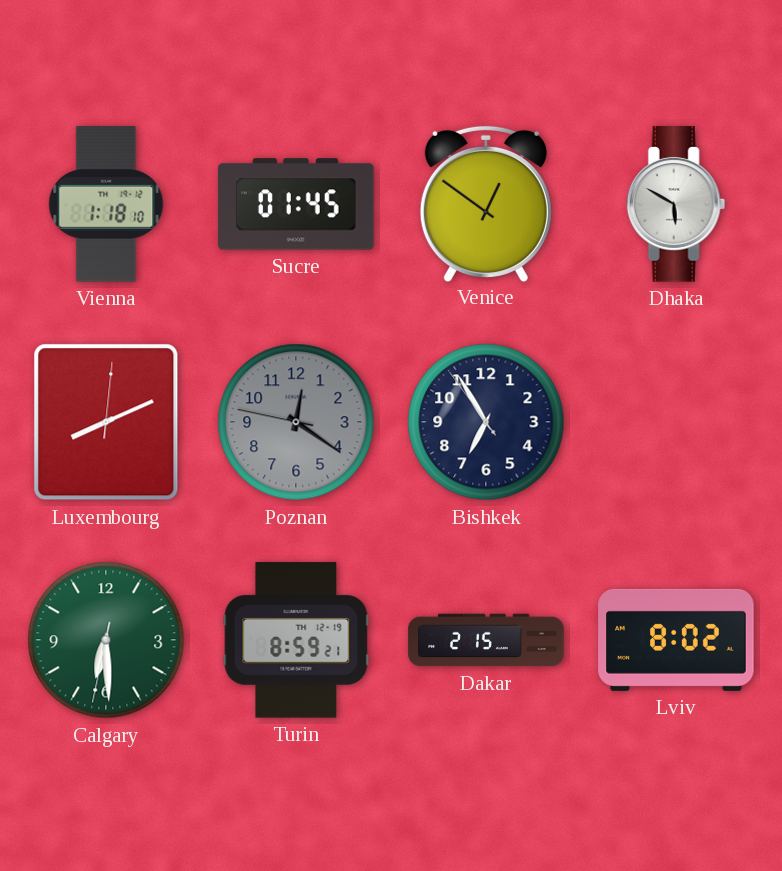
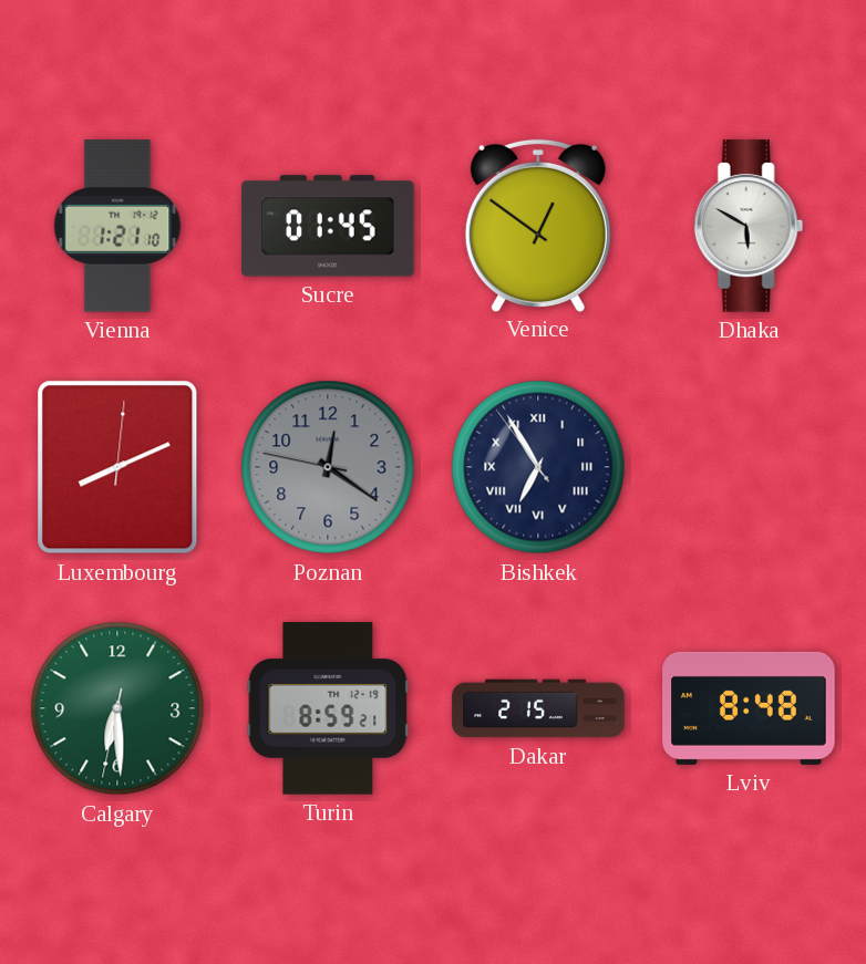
Vienna: 1:18 -> 1:21 (117, 226)
Bishkek numerals: Arabic -> Roman (538, 467)
Lviv: 8:02 -> 8:48 (749, 708)
